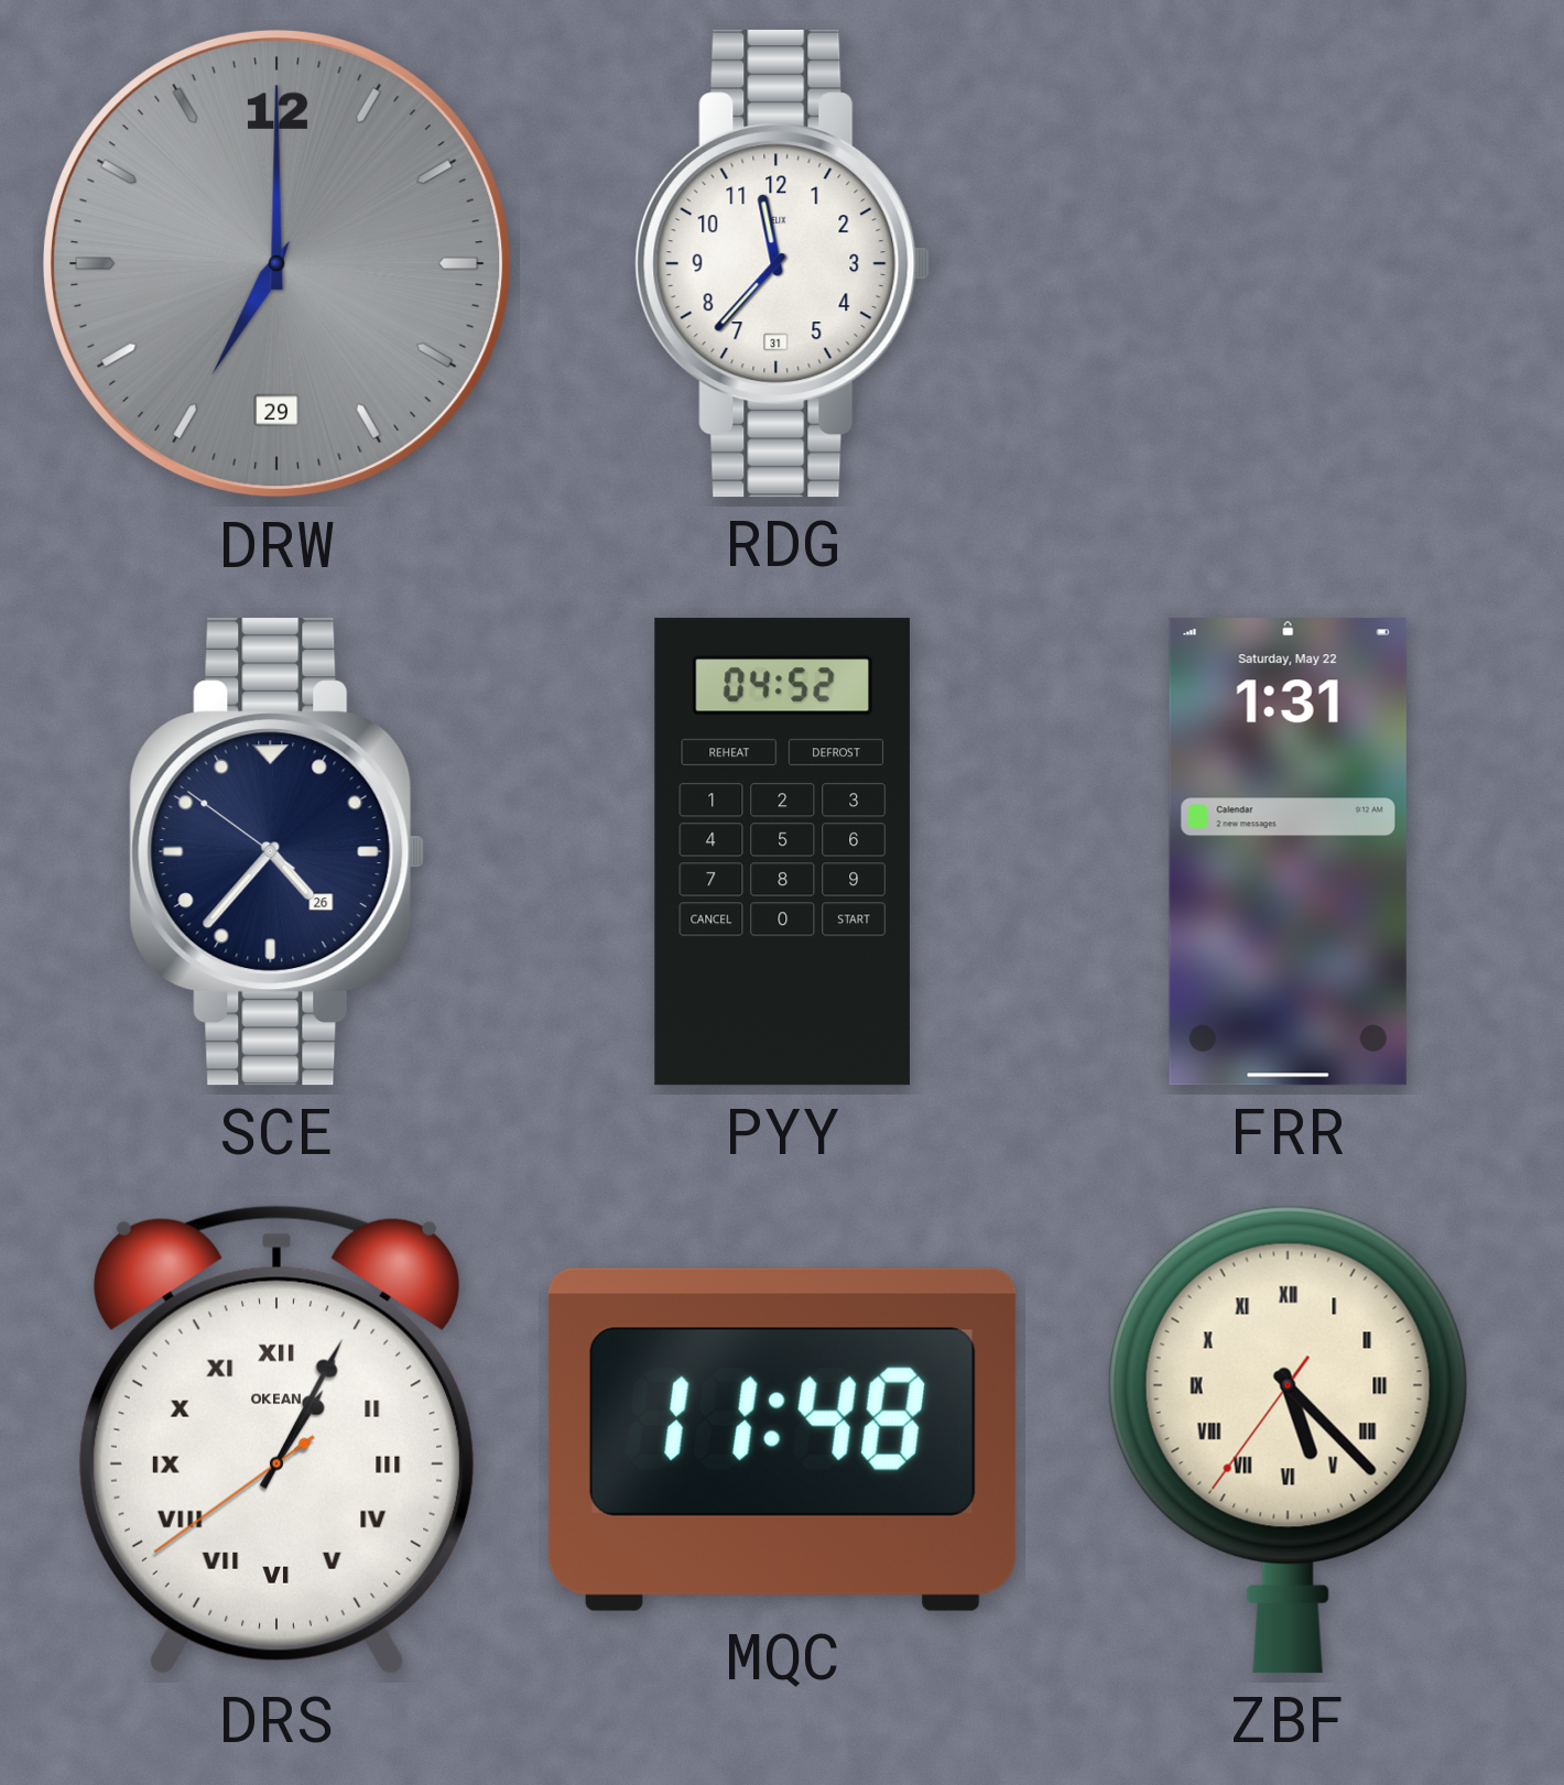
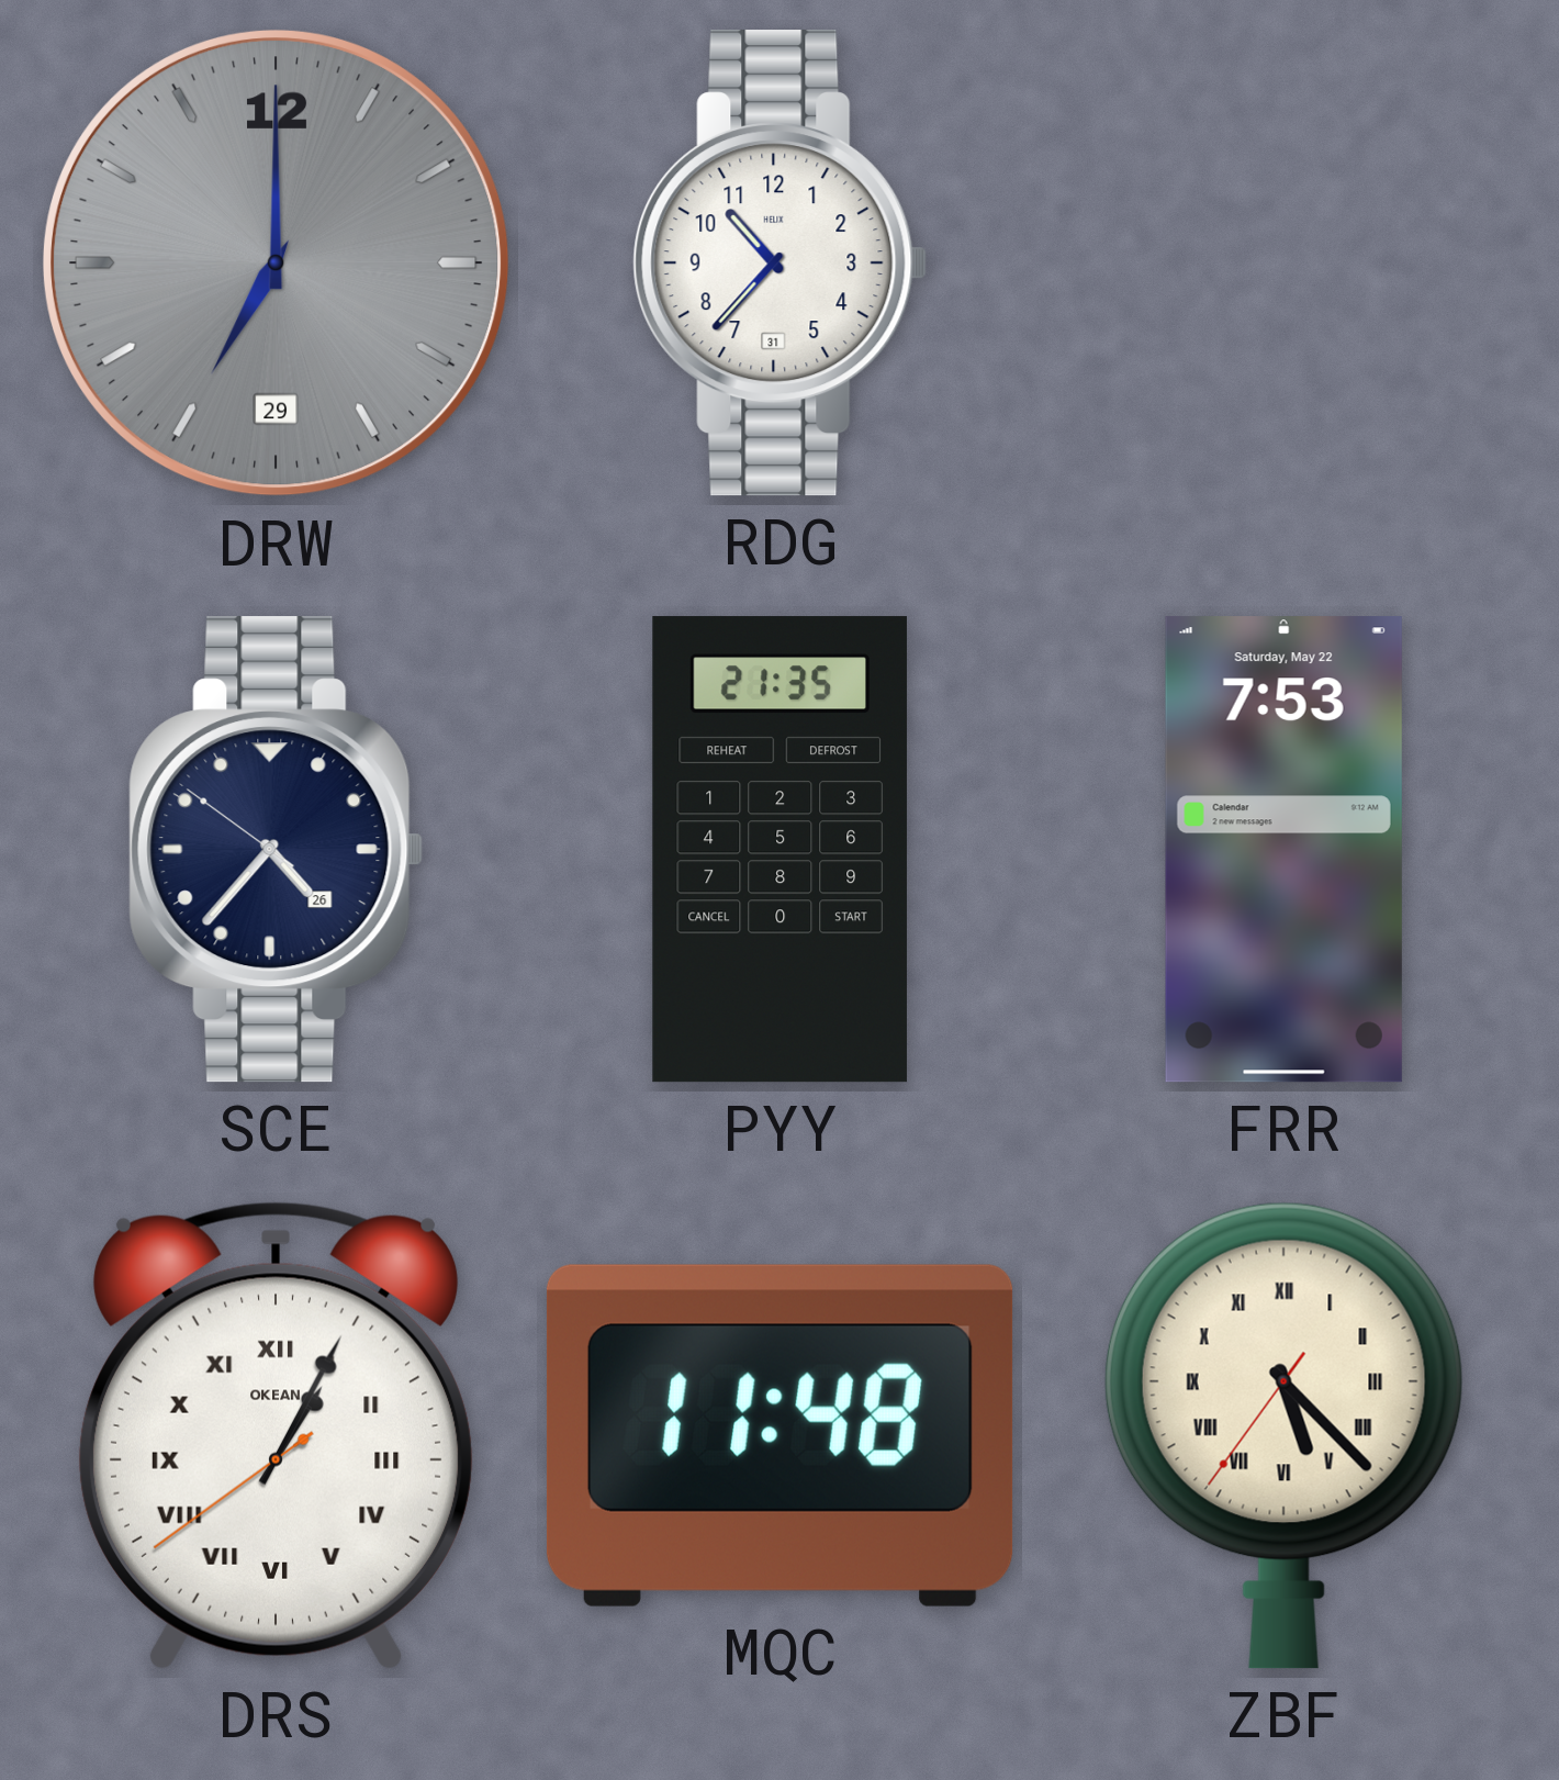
RDG: 11:37 -> 10:37 (781, 264)
PYY: 04:52 -> 21:35 (779, 850)
FRR: 1:31 -> 7:53 (1283, 850)
